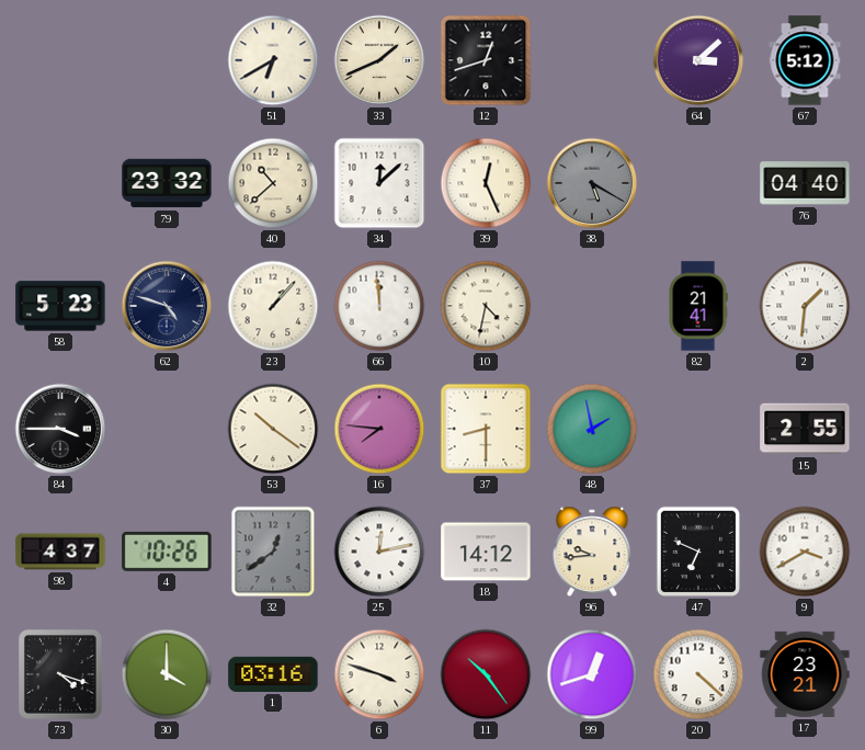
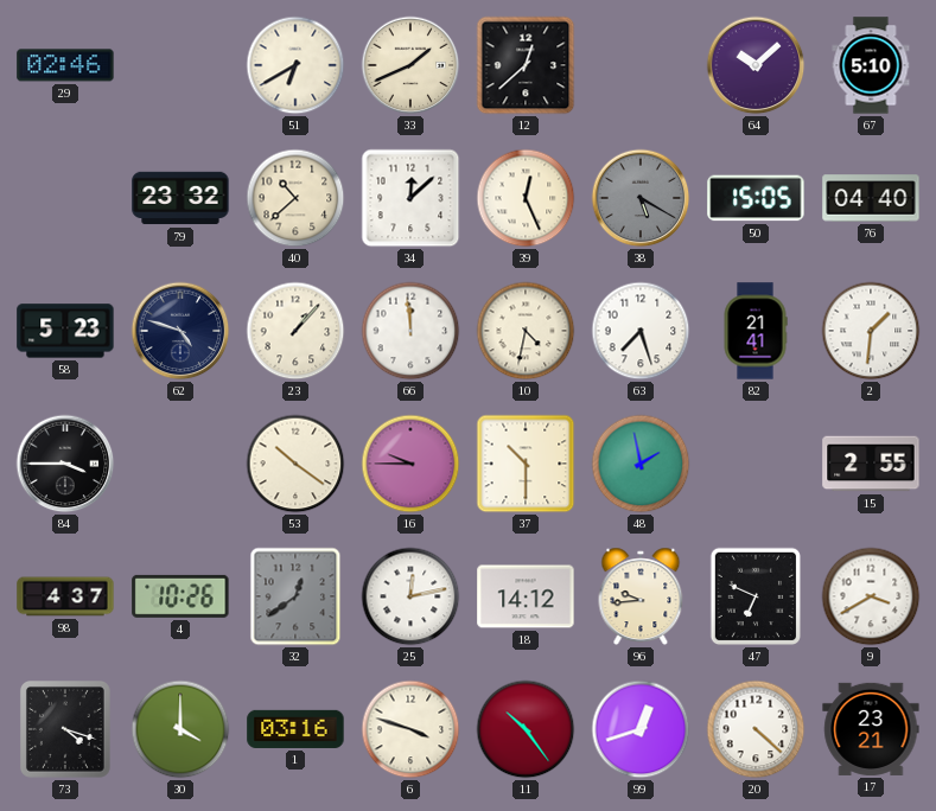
29: none -> 02:46 (65, 65)
12: 12:42 -> 12:38 (526, 65)
64: 3:08 -> 10:08 (756, 65)
67: 5:12 -> 5:10 (871, 65)
50: none -> 15:05 (756, 198)
63: none -> 7:27 (641, 331)
16: 7:46 -> 9:45 (410, 464)
37: 8:30 -> 10:30 (526, 464)
